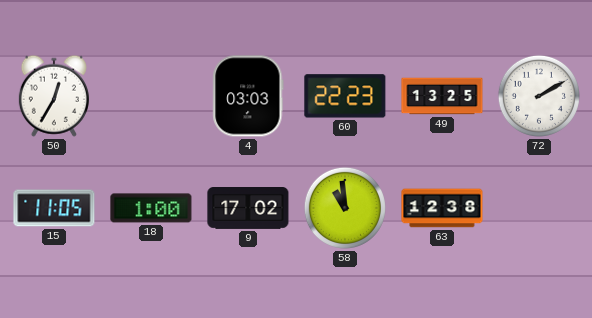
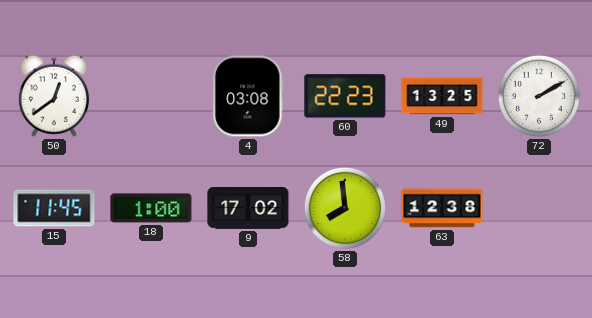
50: 12:35 -> 12:39 (54, 96)
4: 03:03 -> 03:08 (248, 96)
15: 11:05 -> 11:45 (54, 208)
58: 10:59 -> 7:59 (345, 208)
